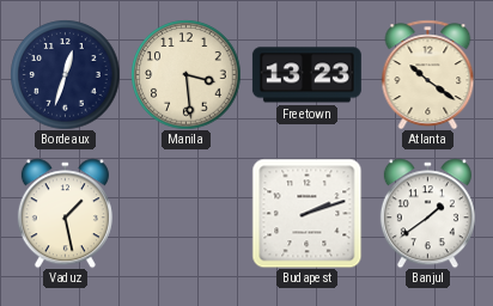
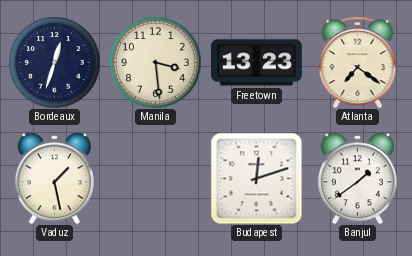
Atlanta: 10:21 -> 7:21 (358, 62)
Budapest: 2:12 -> 12:12 (256, 178)
